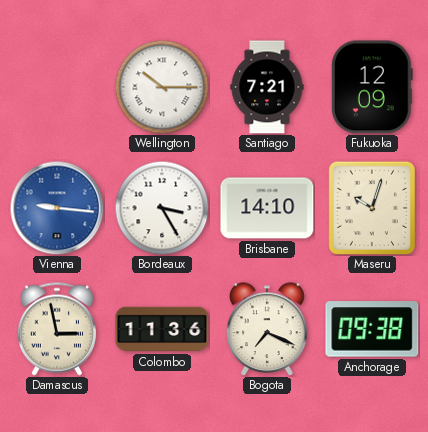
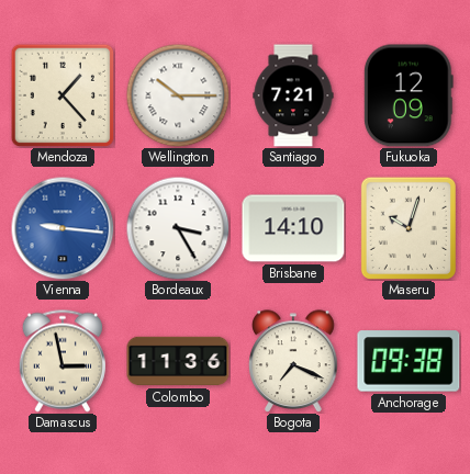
Mendoza: none -> 1:23 (63, 95)
